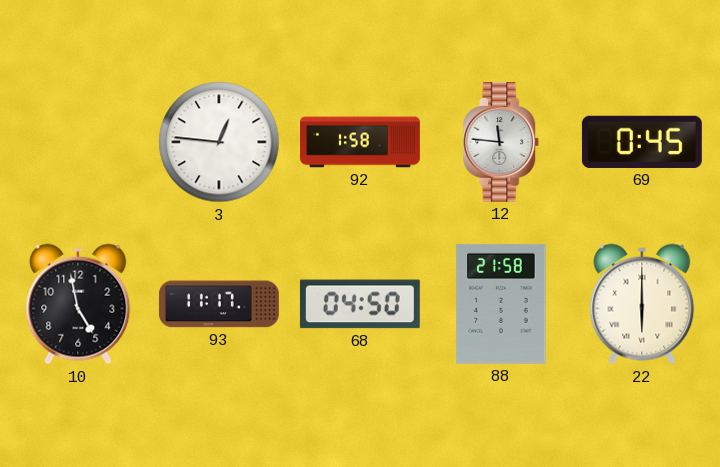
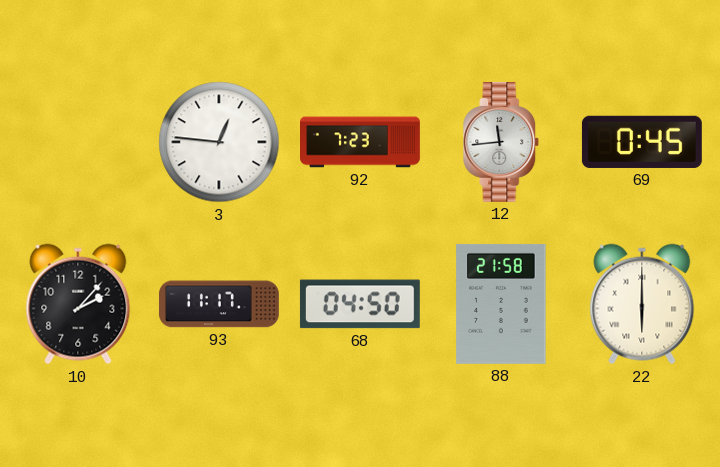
92: 1:58 -> 7:23 (361, 142)
12: 11:46 -> 11:44 (501, 142)
10: 4:58 -> 2:07 (78, 304)
